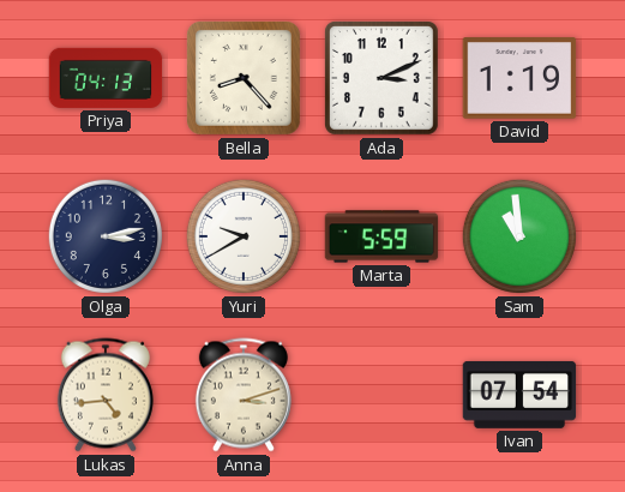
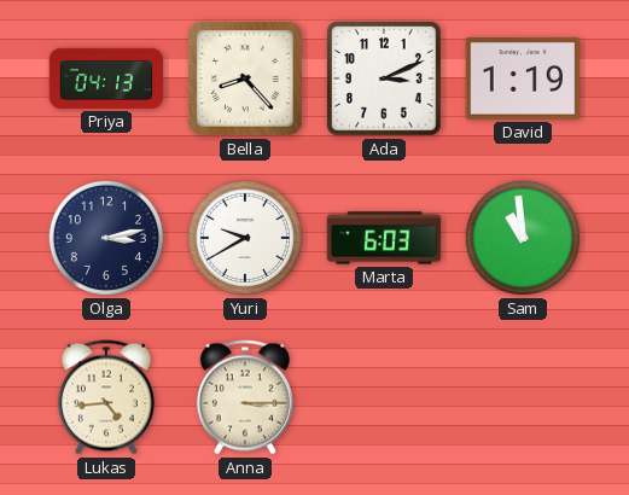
Marta: 5:59 -> 6:03 (384, 238)
Anna: 3:12 -> 3:15 (245, 397)
Ivan: 07:54 -> none (519, 395)
